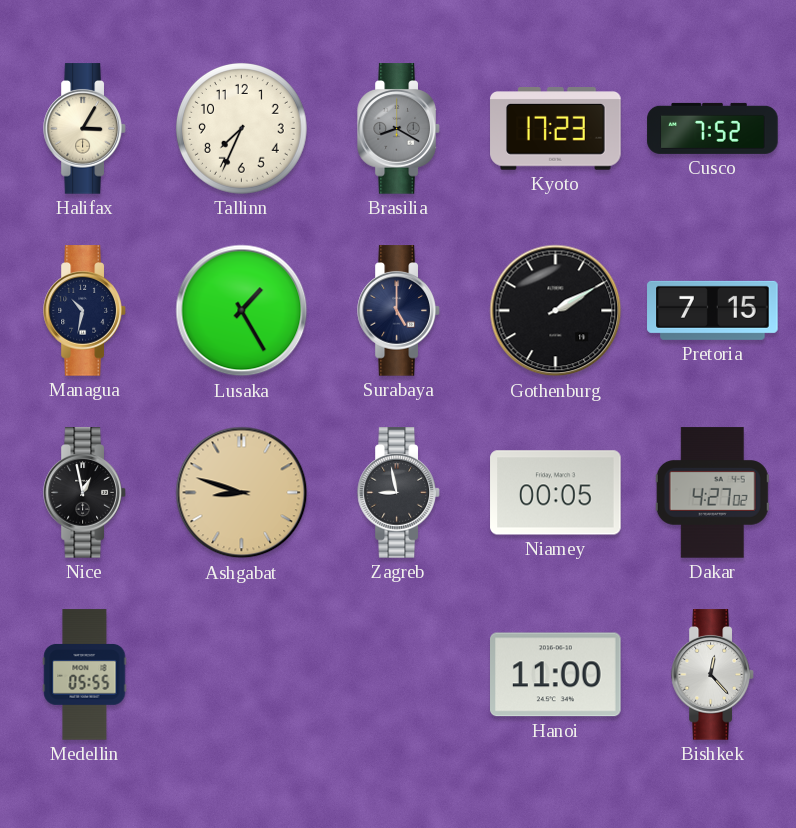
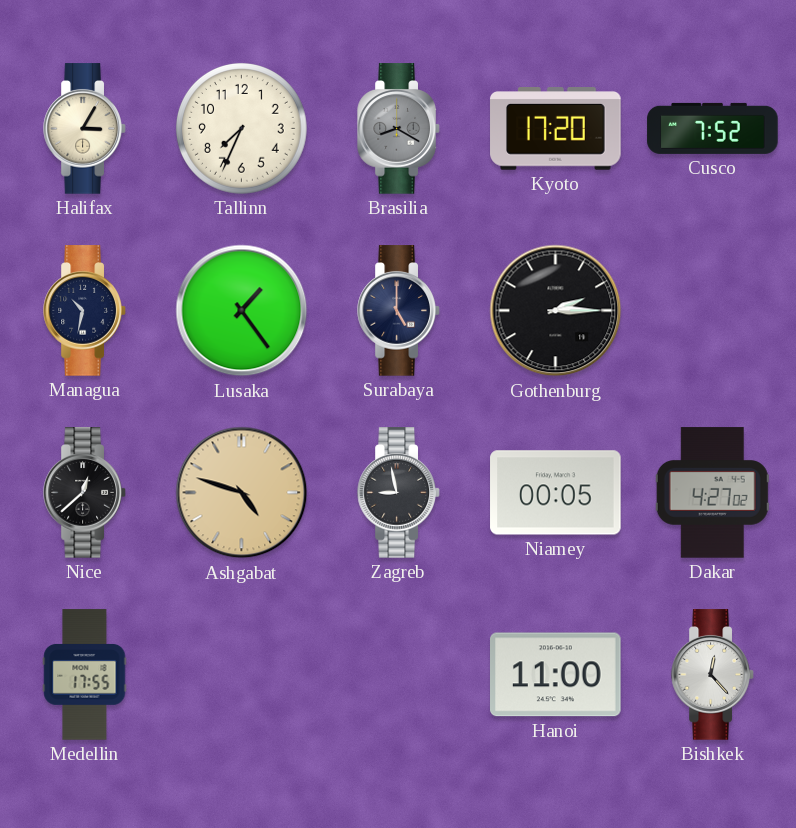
Kyoto: 17:23 -> 17:20 (556, 129)
Lusaka: 1:25 -> 1:24 (242, 311)
Gothenburg: 2:10 -> 2:15 (556, 311)
Pretoria: 7:15 -> none (713, 310)
Nice: 12:58 -> 12:38 (85, 493)
Ashgabat: 8:48 -> 4:48 (242, 493)
Medellin: 05:55 -> 17:55 (85, 675)
